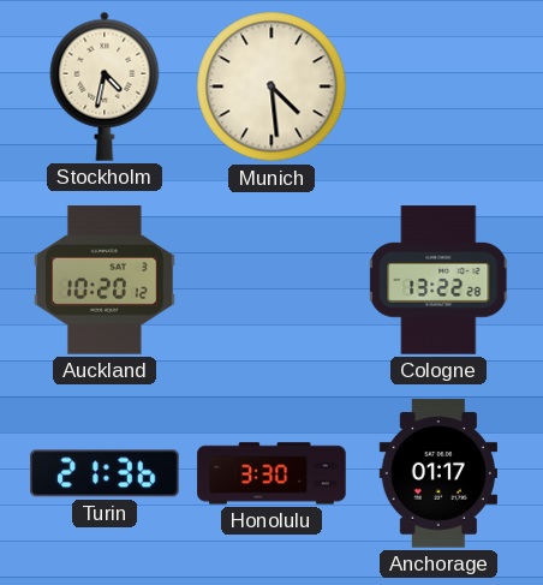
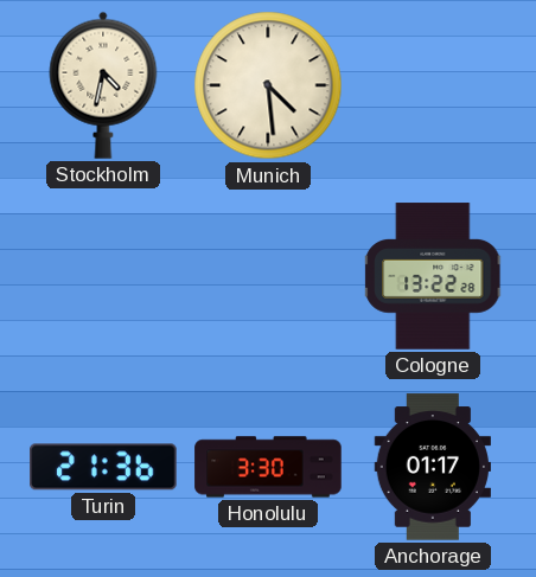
Auckland: 10:20 -> none (106, 280)
